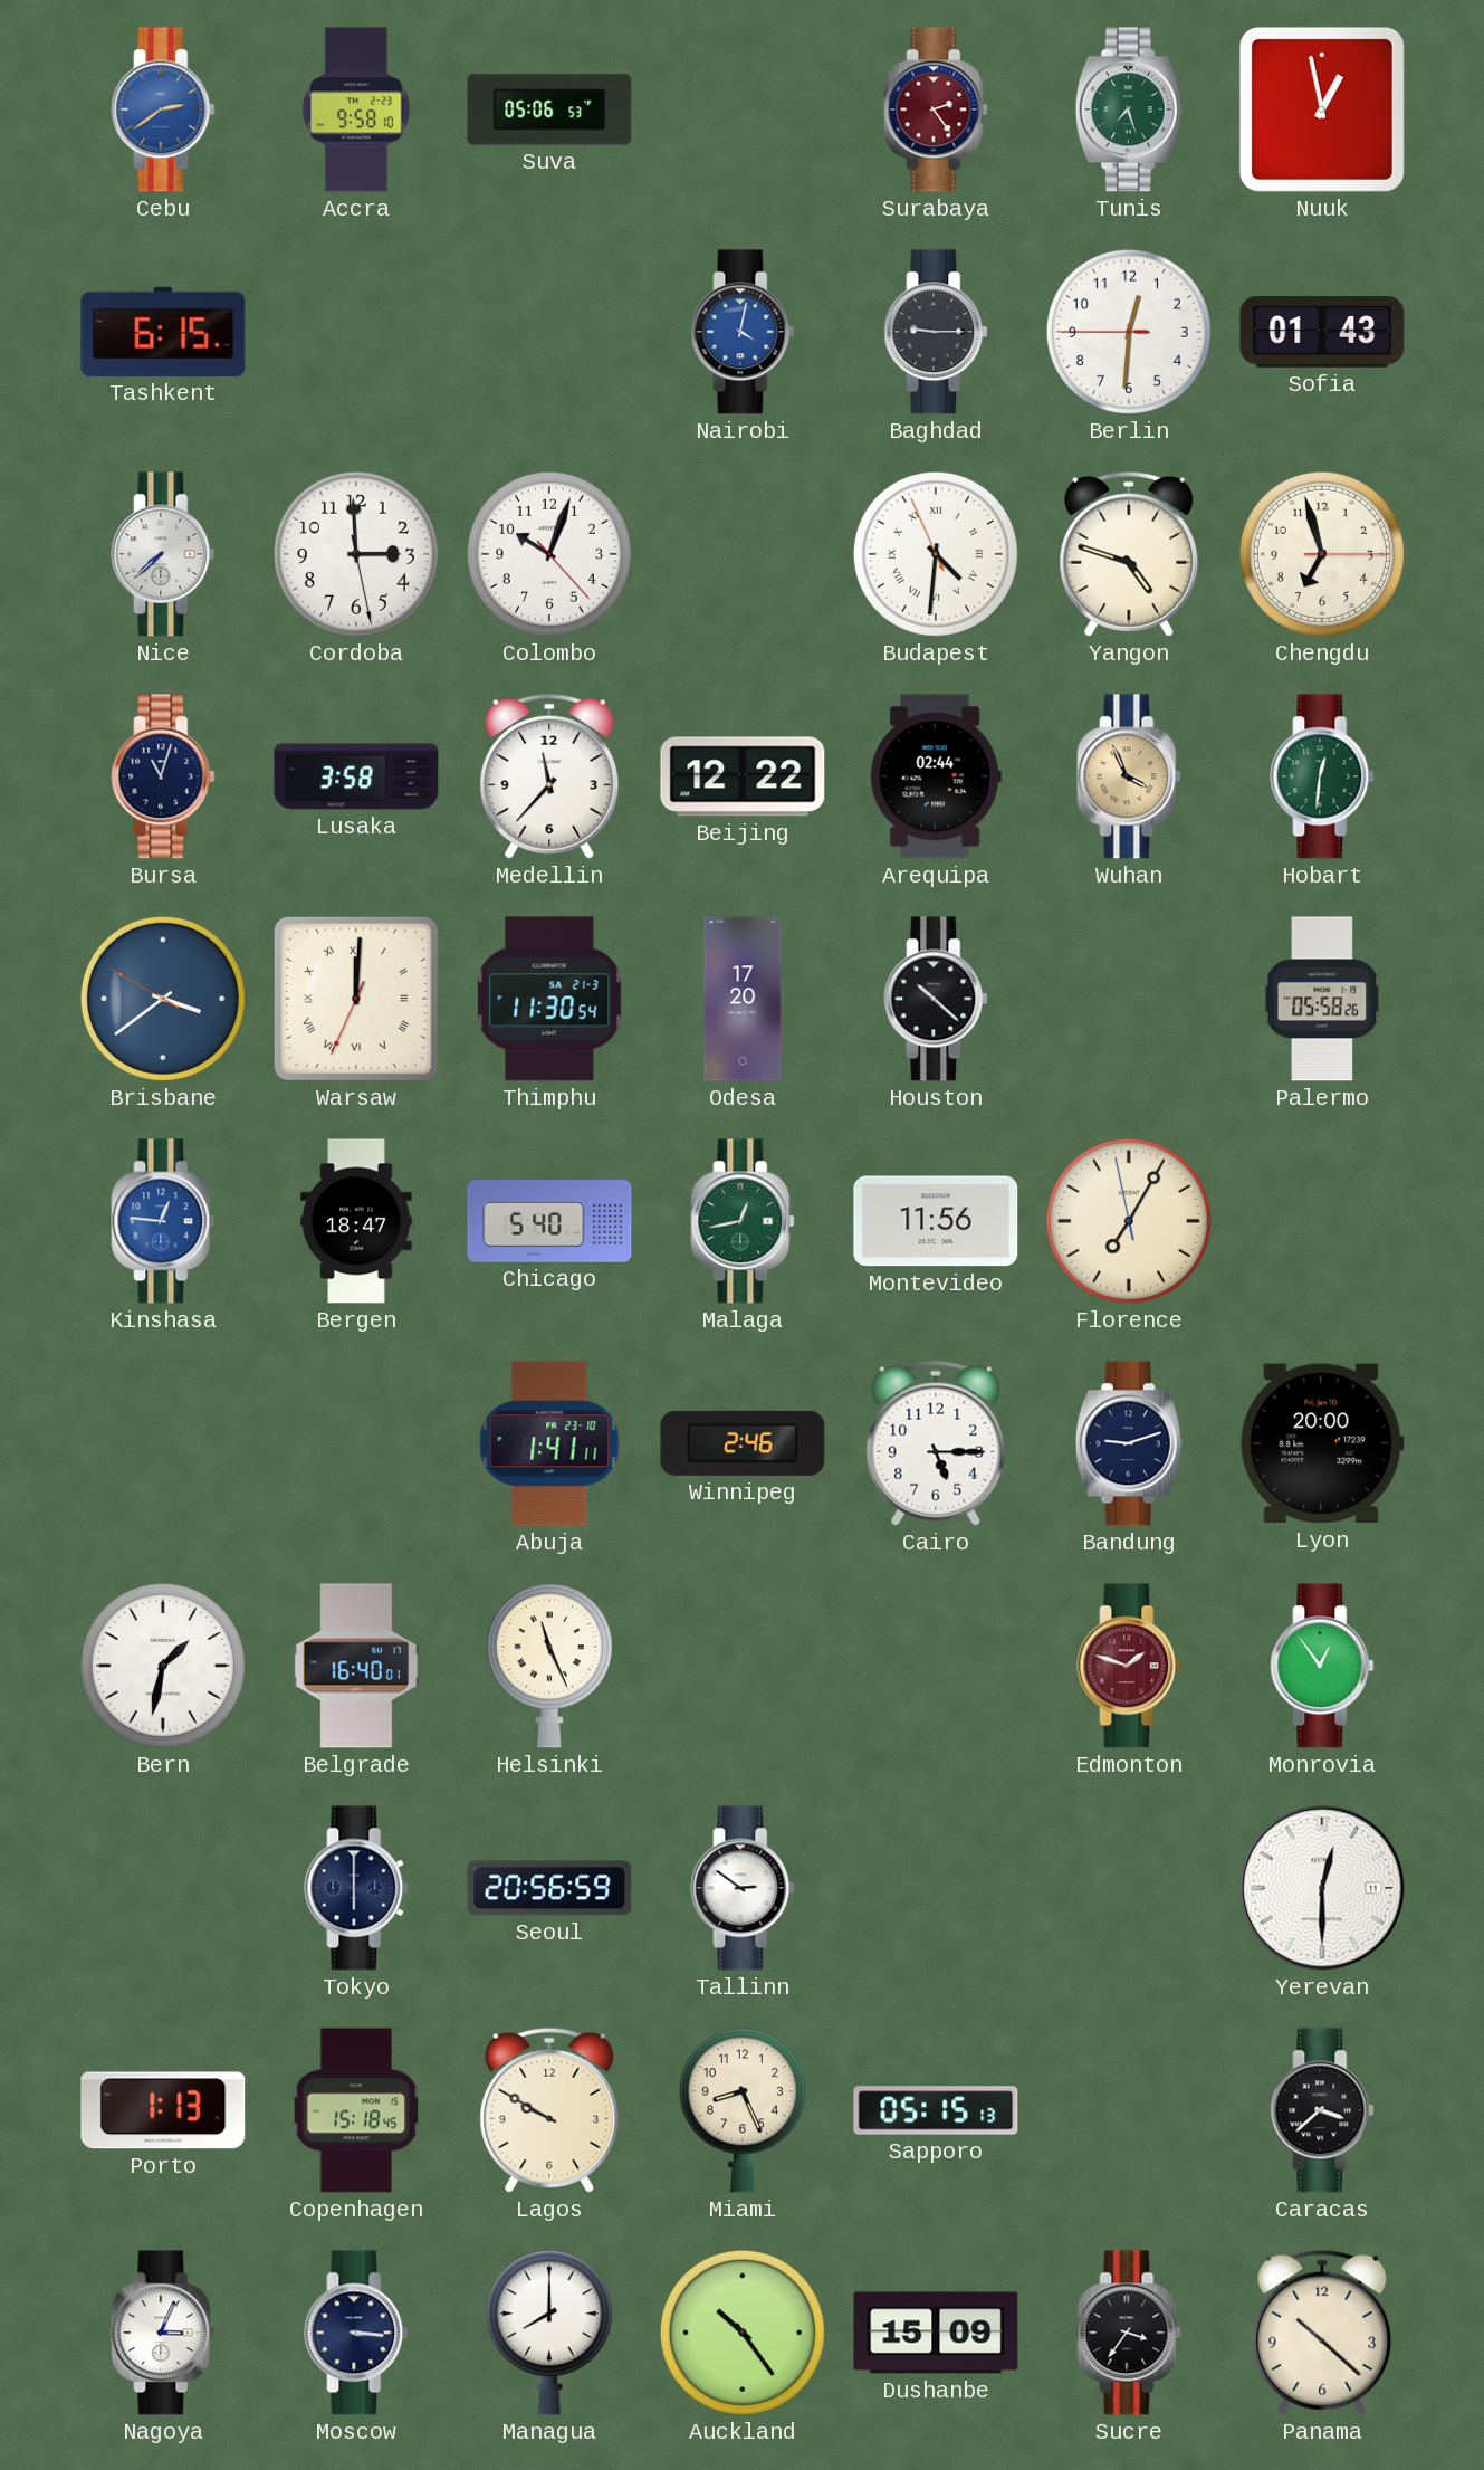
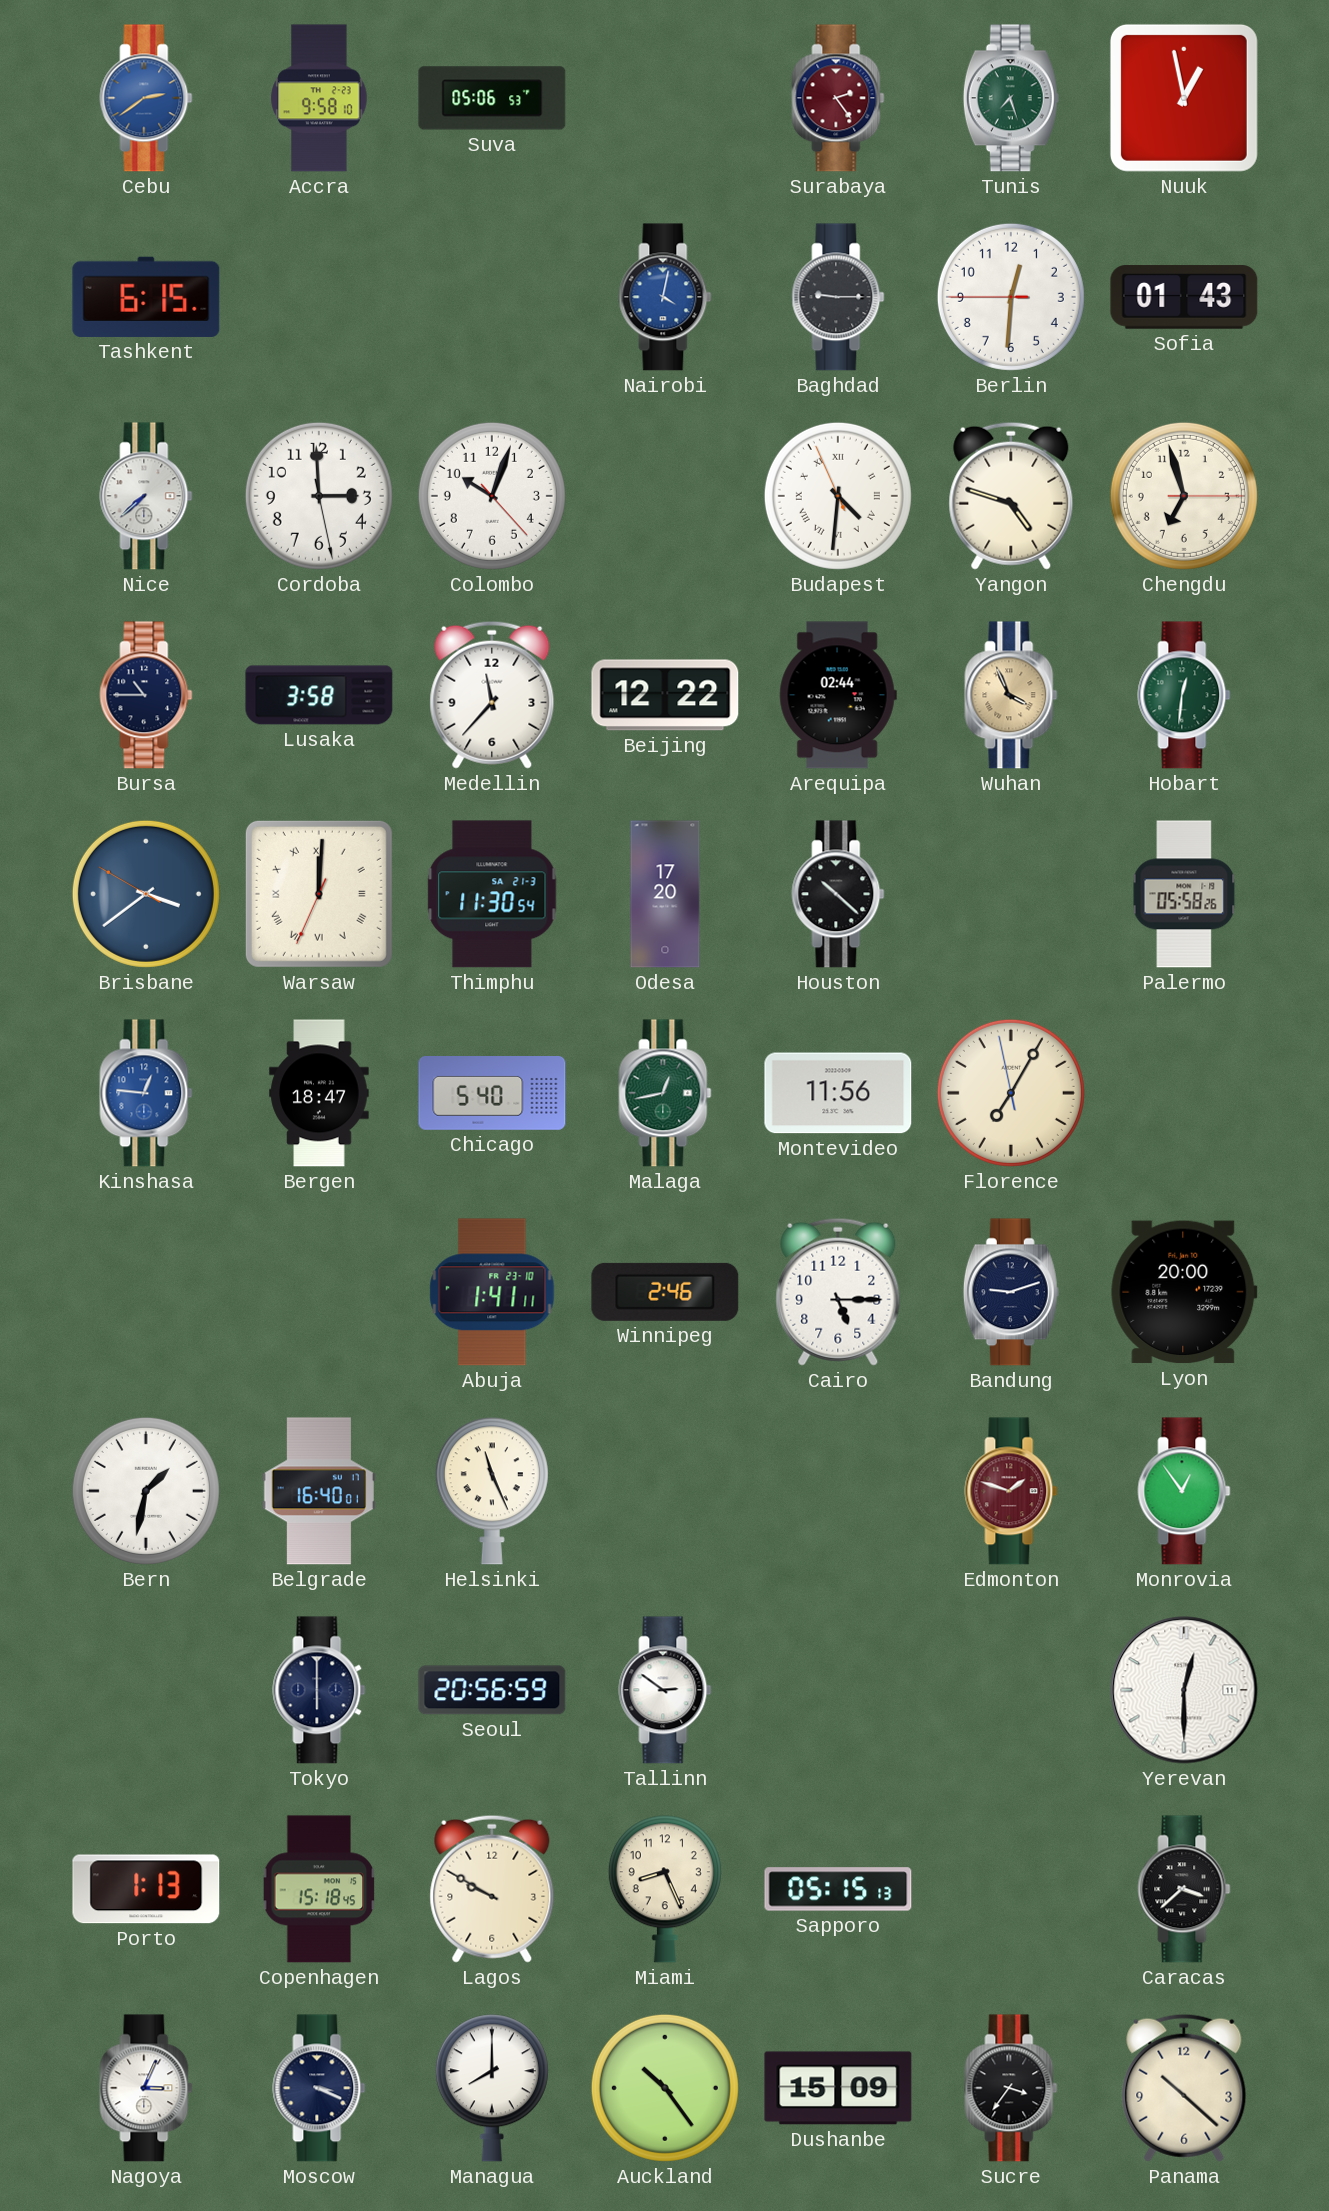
Bursa: 11:03 -> 10:45 (146, 695)
Moscow: 3:16 -> 3:19 (319, 2088)
